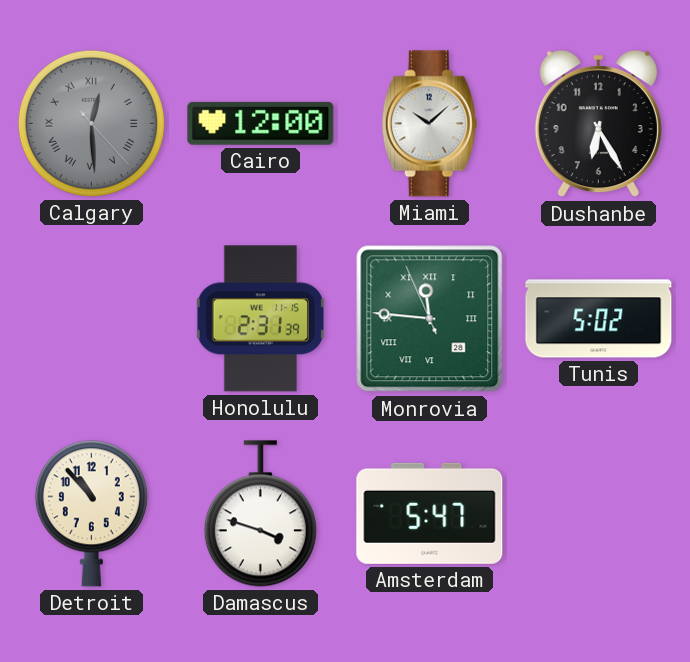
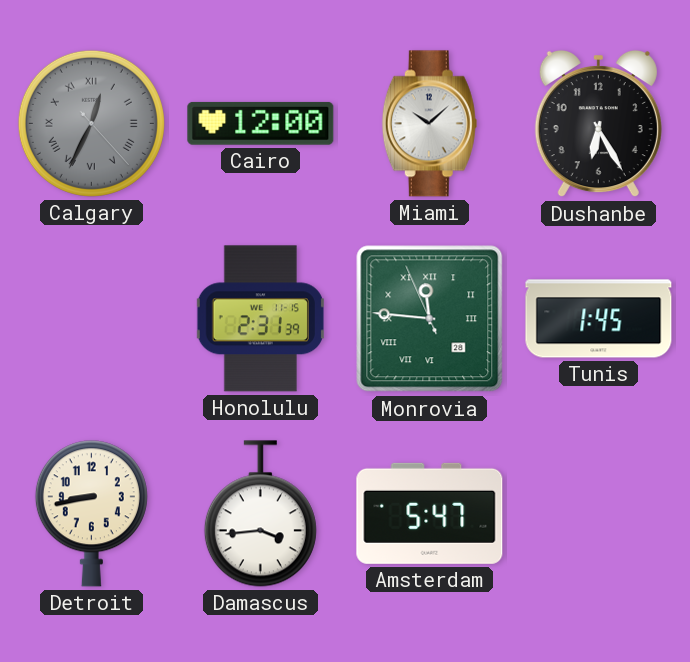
Calgary: 12:29 -> 12:34 (91, 123)
Tunis: 5:02 -> 1:45 (599, 319)
Detroit: 10:53 -> 8:43 (91, 514)
Damascus: 3:48 -> 3:44 (260, 514)
